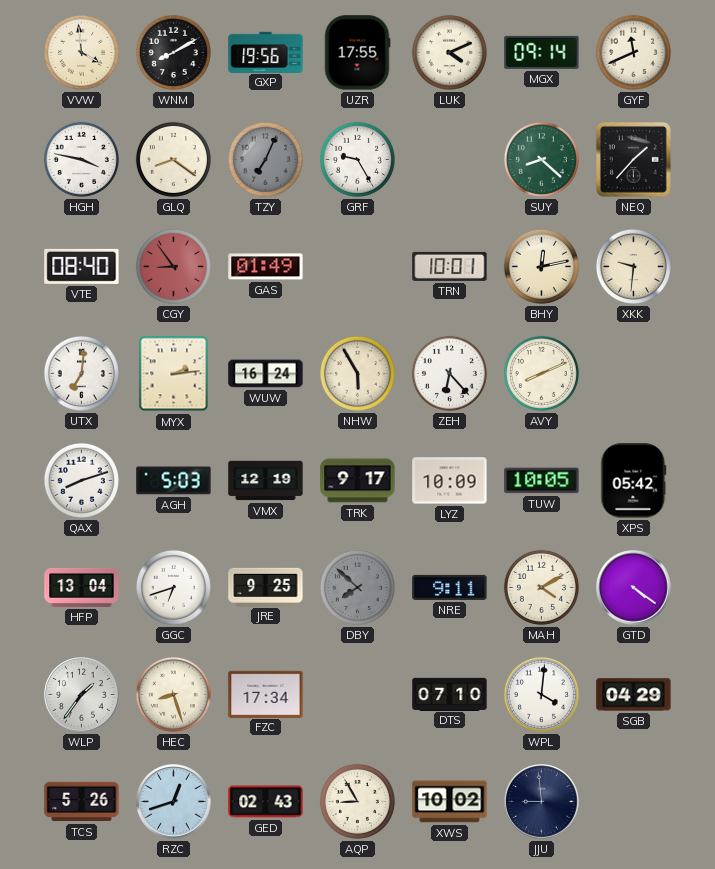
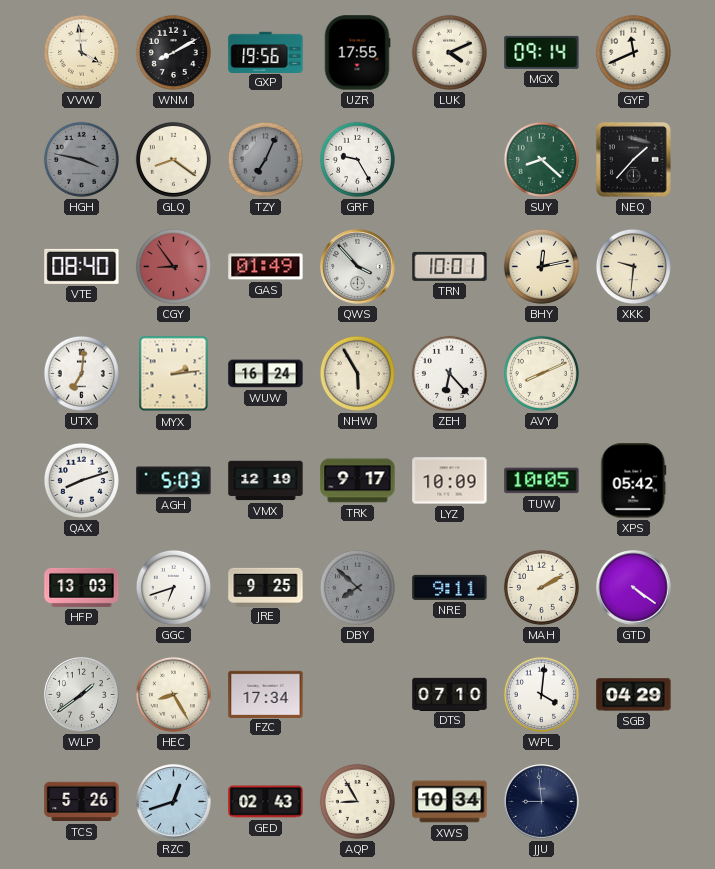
HGH dial: white -> grey (81, 159)
QWS: none -> 3:53 (358, 267)
HFP: 13:04 -> 13:03 (82, 587)
MAH: 4:10 -> 2:10 (541, 587)
WLP: 1:36 -> 1:39 (82, 695)
HEC: 8:27 -> 8:25 (173, 694)
XWS: 10:02 -> 10:34 (450, 802)
